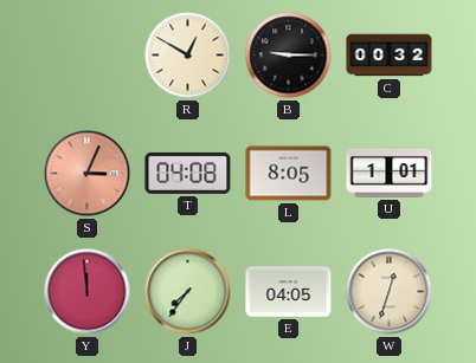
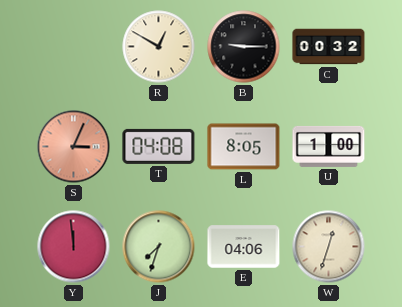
U: 1:01 -> 1:00 (329, 146)
J: 7:36 -> 7:33 (159, 247)
E: 04:05 -> 04:06 (244, 247)
